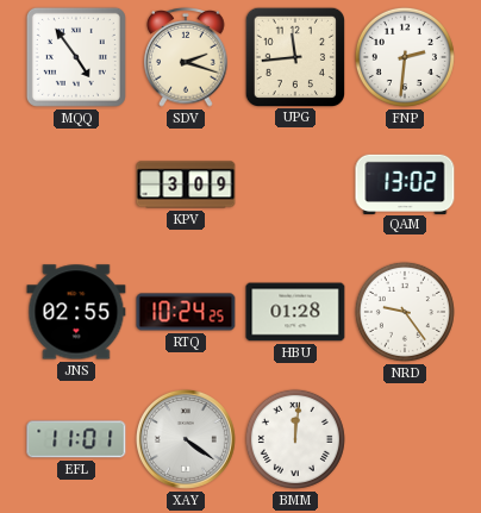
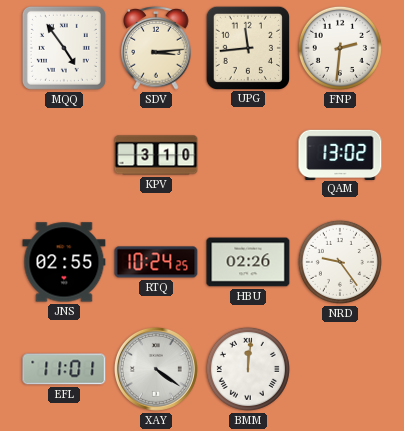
SDV: 2:18 -> 3:14 (156, 49)
KPV: 3:09 -> 3:10 (156, 155)
HBU: 01:28 -> 02:26 (248, 262)
